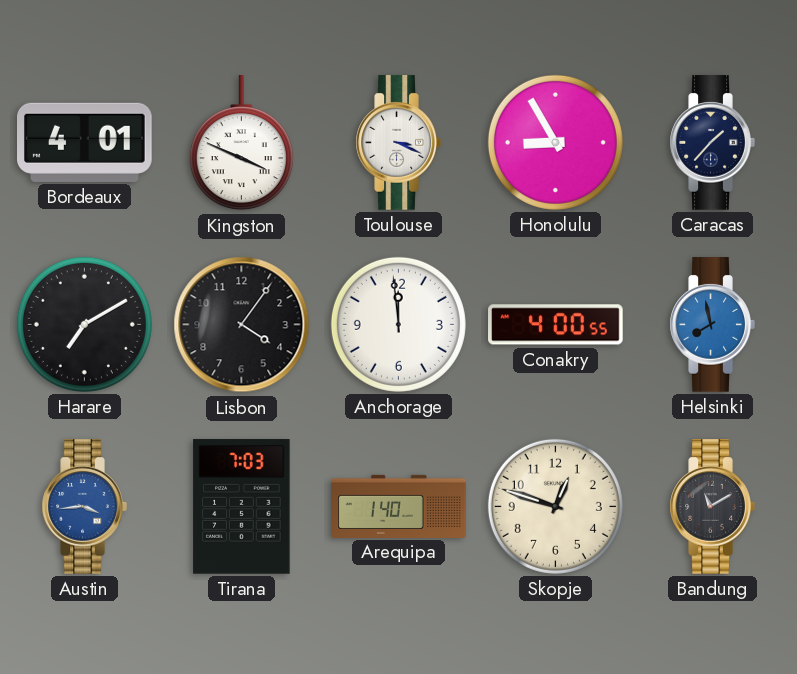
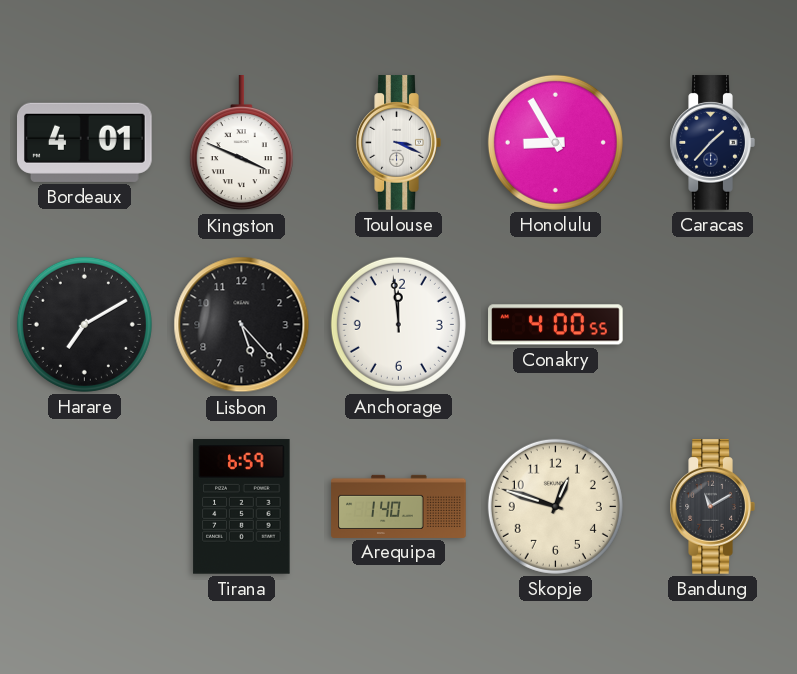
Lisbon: 4:06 -> 5:23 (242, 325)
Helsinki: 7:58 -> none (712, 325)
Austin: 3:44 -> none (84, 507)
Tirana: 7:03 -> 6:59 (242, 507)
